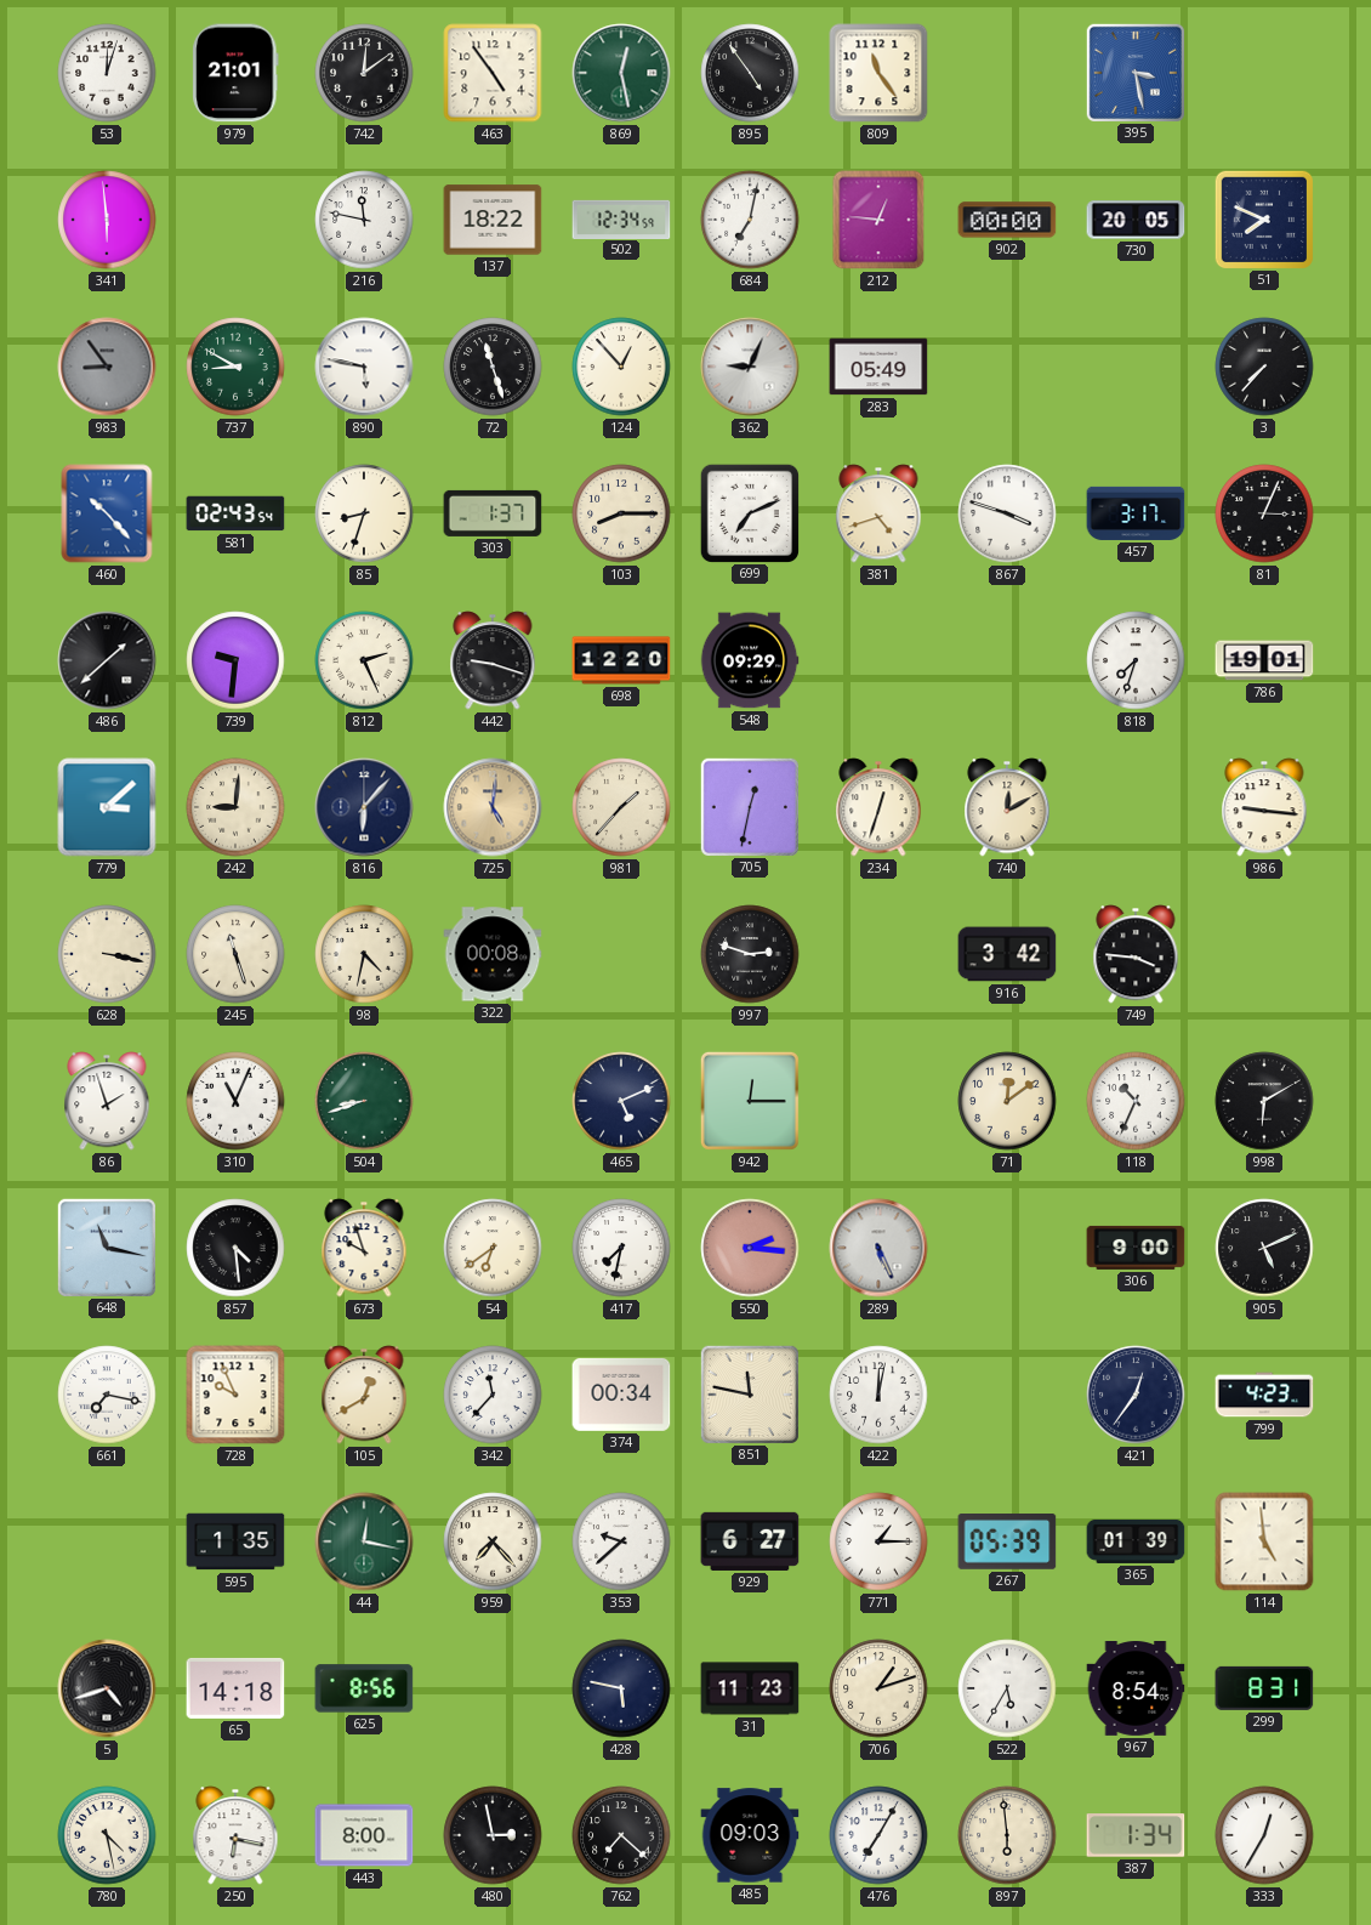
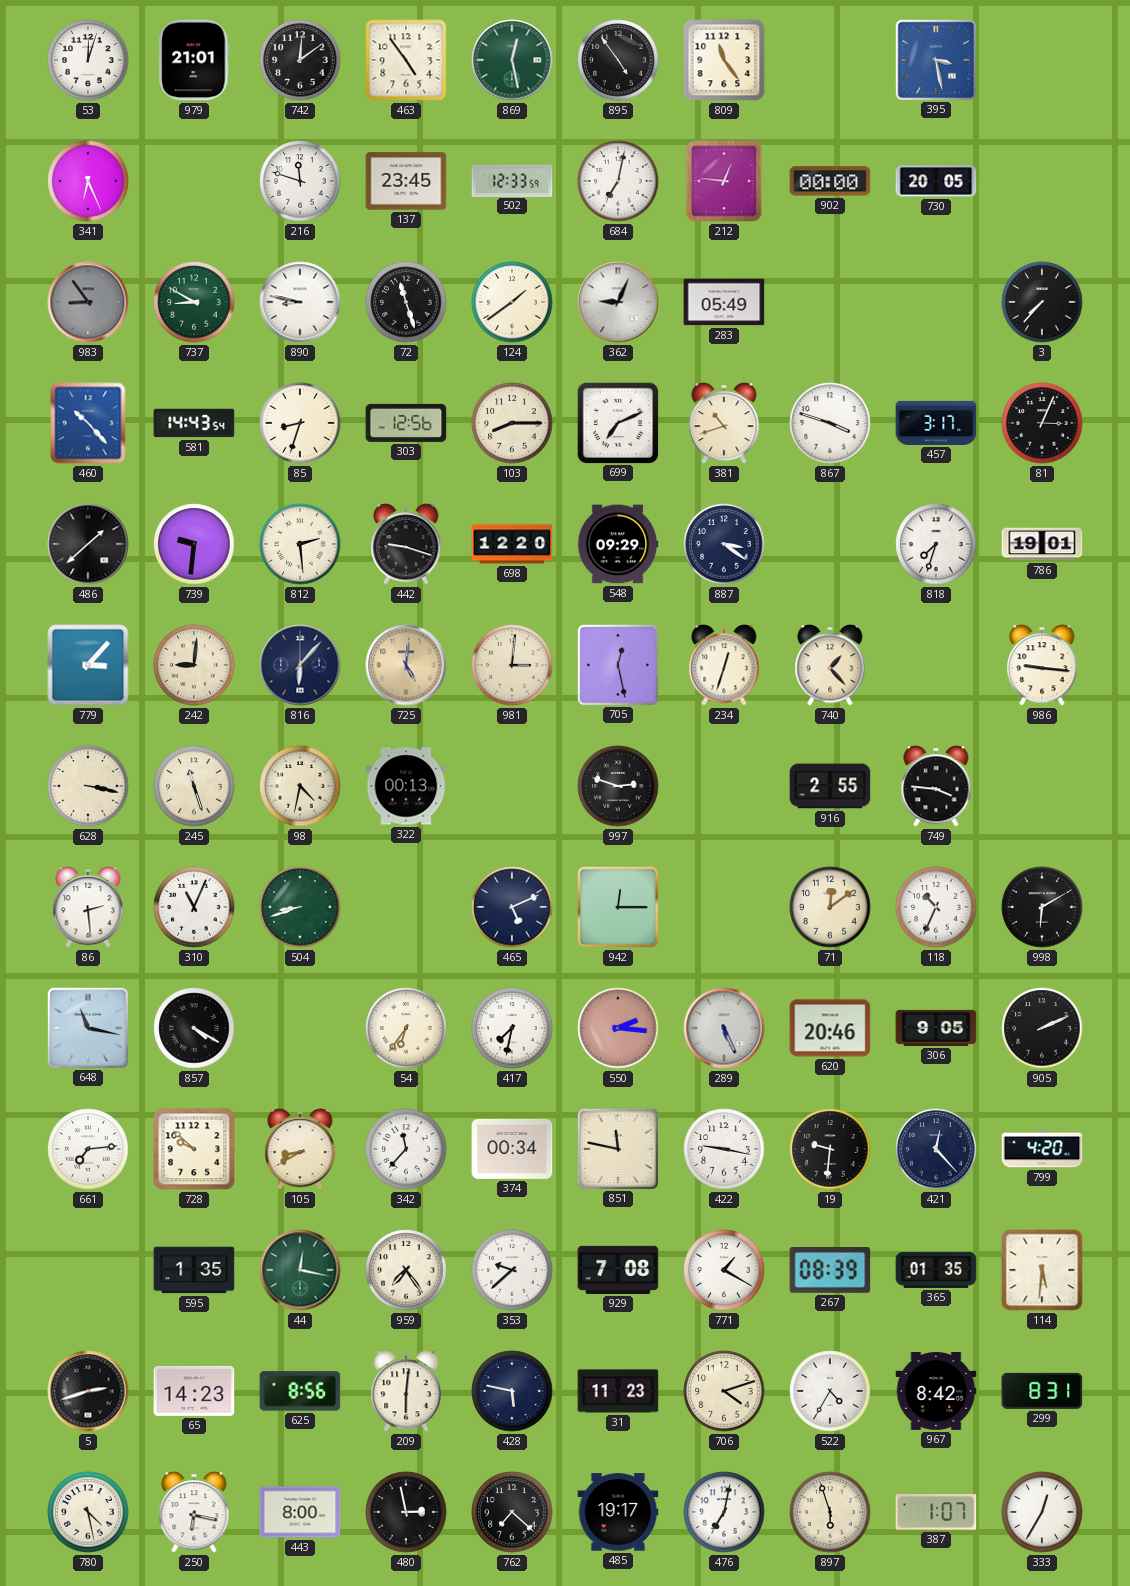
341: 5:59 -> 6:26 (88, 181)
216: 11:47 -> 11:48 (300, 181)
137: 18:22 -> 23:45 (406, 181)
502: 12:34 -> 12:33 (512, 180)
51: 7:49 -> none (1263, 218)
890: 5:47 -> 8:47 (300, 302)
124: 12:53 -> 1:39 (512, 302)
581: 02:43 -> 14:43 (194, 423)
303: 1:37 -> 12:56 (406, 423)
381: 4:42 -> 10:42 (724, 423)
812: 2:26 -> 2:29 (300, 544)
887: none -> 3:21 (724, 544)
779: 3:08 -> 3:07 (88, 665)
981: 1:37 -> 3:01 (512, 665)
705: 12:32 -> 12:28 (617, 664)
740: 12:10 -> 1:23 (830, 665)
322: 00:08 -> 00:13 (406, 786)
916: 3:42 -> 2:55 (830, 786)
86: 1:57 -> 2:29 (88, 907)
857: 4:29 -> 4:20 (194, 1028)
673: 9:57 -> none (364, 1248)
54: 6:39 -> 6:36 (406, 1028)
620: none -> 20:46 (830, 1028)
306: 9:00 -> 9:05 (936, 1028)
905: 5:11 -> 2:11 (1042, 1028)
661: 7:17 -> 7:14 (88, 1149)
728: 9:56 -> 9:52 (194, 1149)
105: 12:40 -> 8:40 (300, 1149)
422: 12:02 -> 9:17 (724, 1149)
19: none -> 9:31 (830, 1149)
421: 12:36 -> 12:23 (936, 1149)
799: 4:23 -> 4:20 (1042, 1149)
959: 7:23 -> 7:24 (406, 1270)
929: 6:27 -> 7:08 (618, 1270)
771: 1:15 -> 1:20 (724, 1270)
267: 05:39 -> 08:39 (830, 1271)
365: 01:39 -> 01:35 (936, 1270)
114: 4:59 -> 5:31 (1042, 1270)
5: 4:42 -> 2:42 (88, 1391)
65: 14:18 -> 14:23 (194, 1391)
209: none -> 6:01 (406, 1391)
706: 1:12 -> 4:12 (724, 1391)
522: 5:35 -> 4:35 (830, 1391)
967: 8:54 -> 8:42 (936, 1392)
485: 09:03 -> 19:17 (618, 1512)
476: 7:05 -> 7:02 (724, 1512)
897: 5:59 -> 5:57 (830, 1512)
387: 1:34 -> 1:07 (936, 1512)
